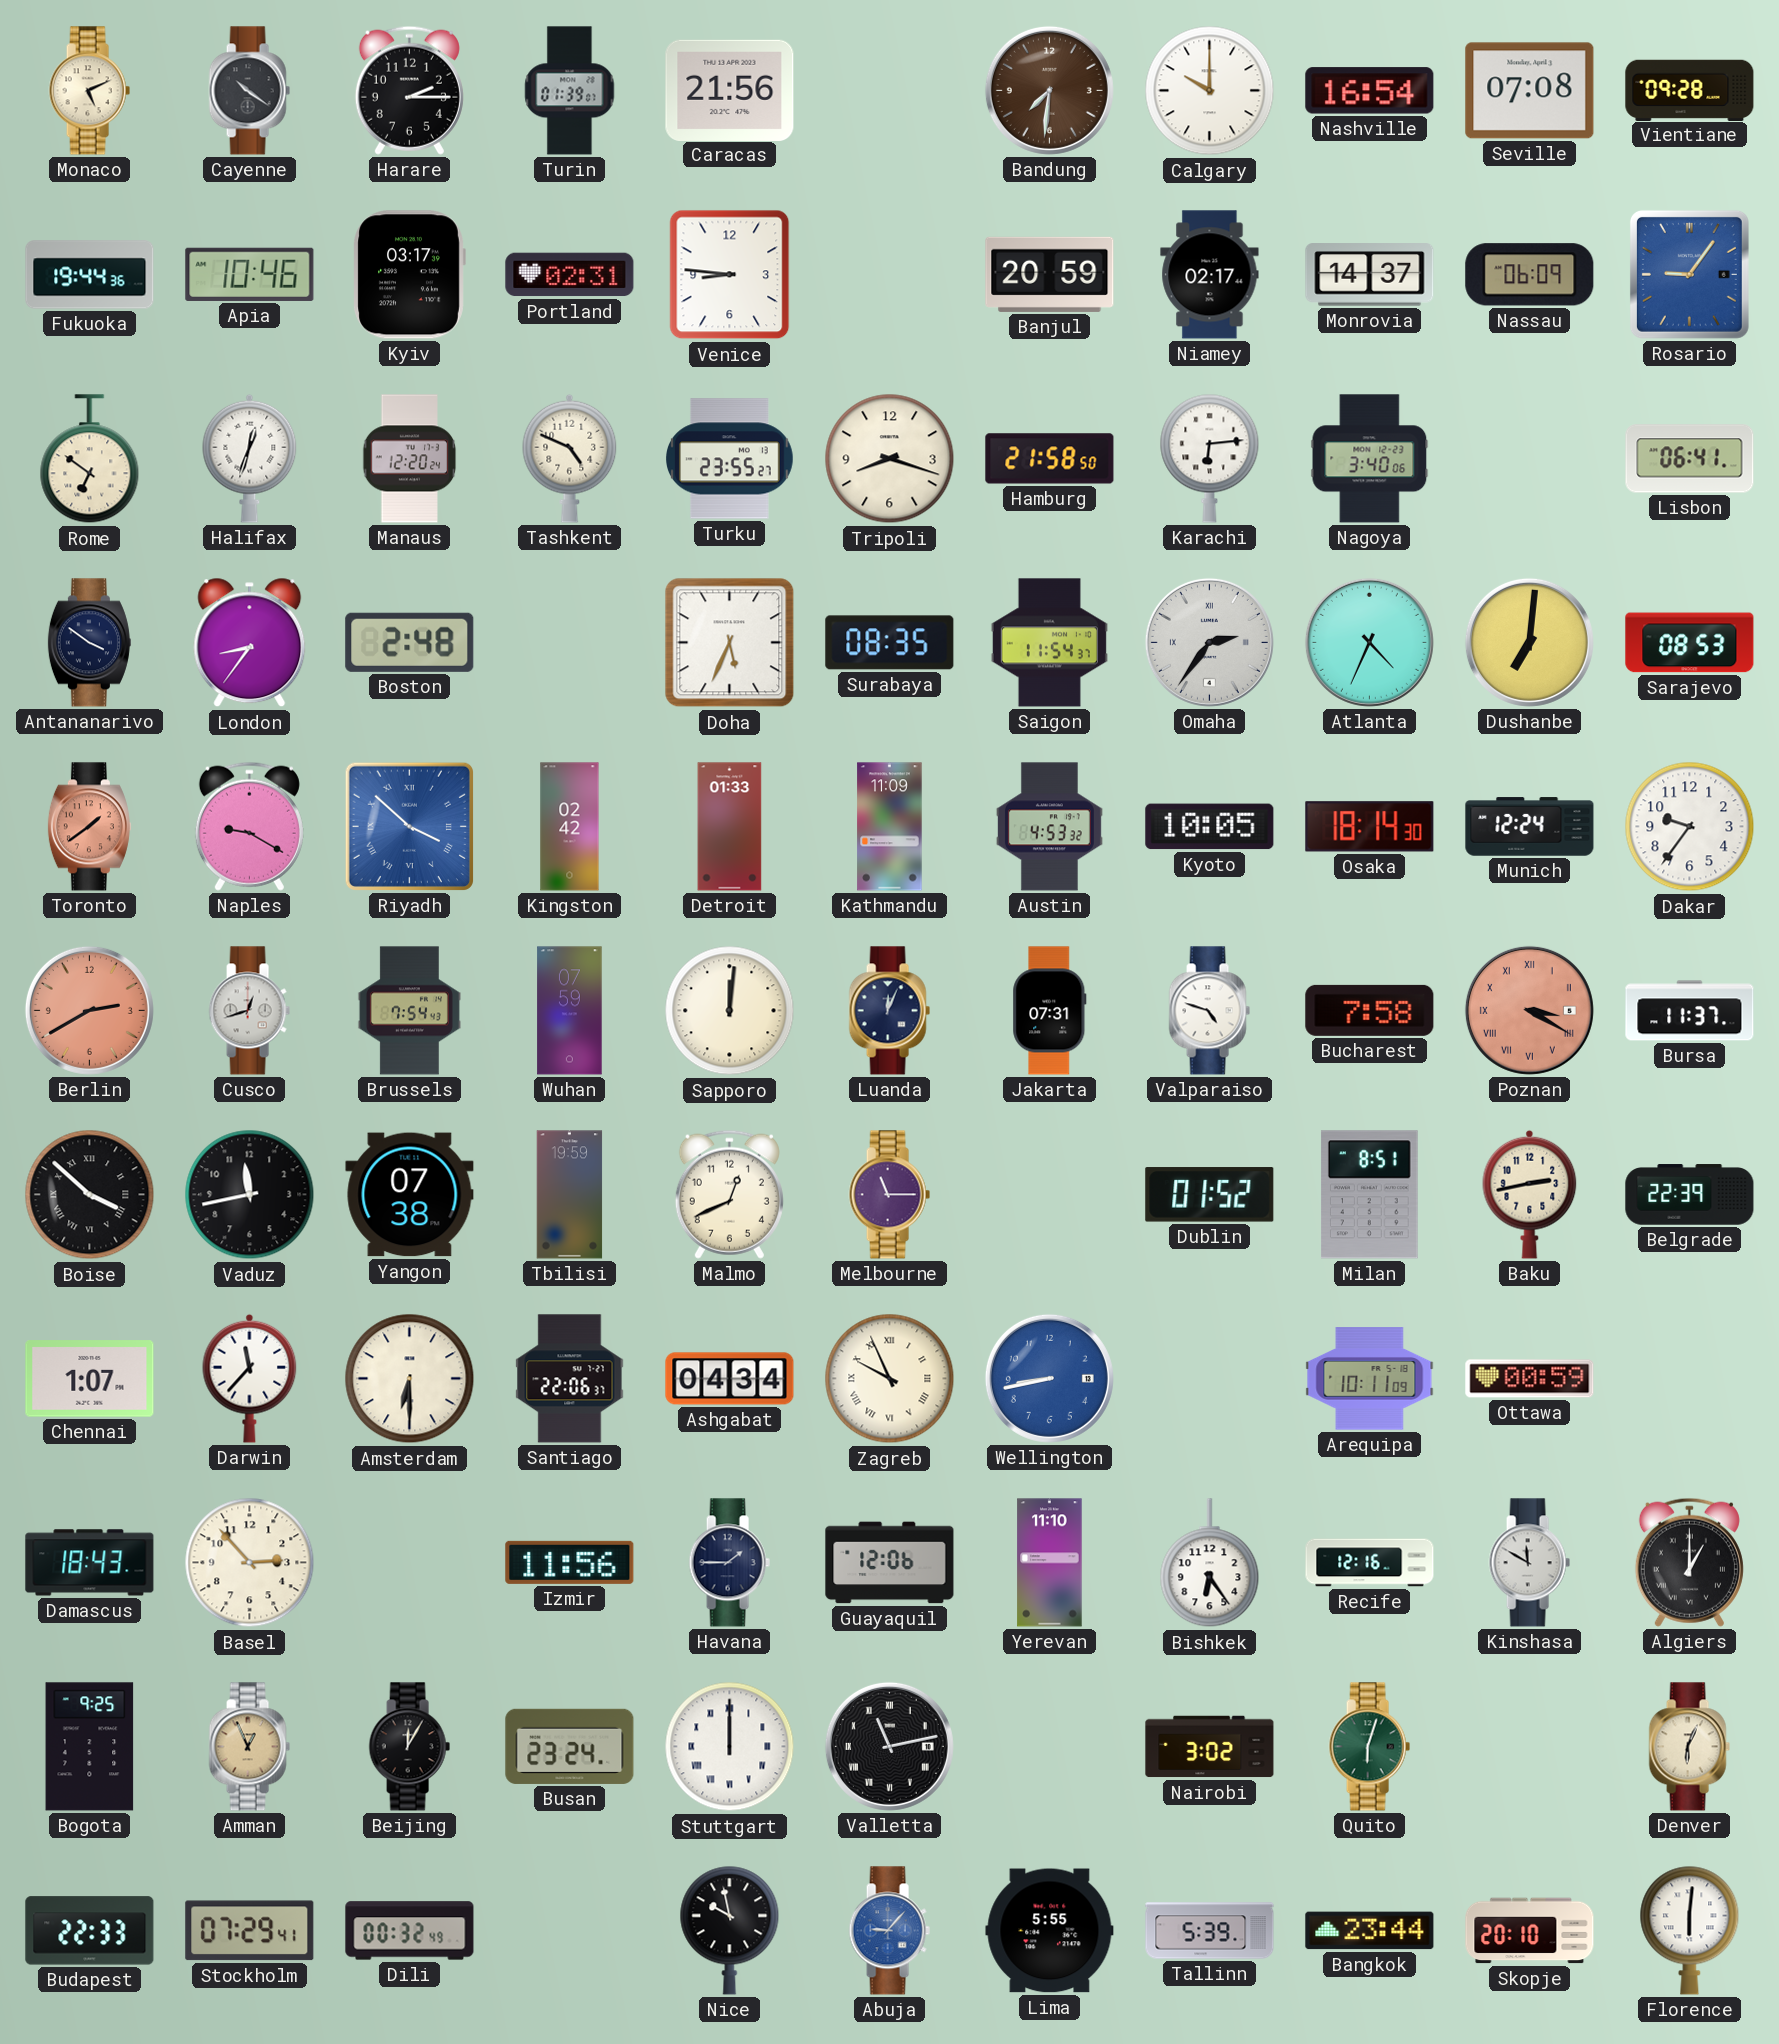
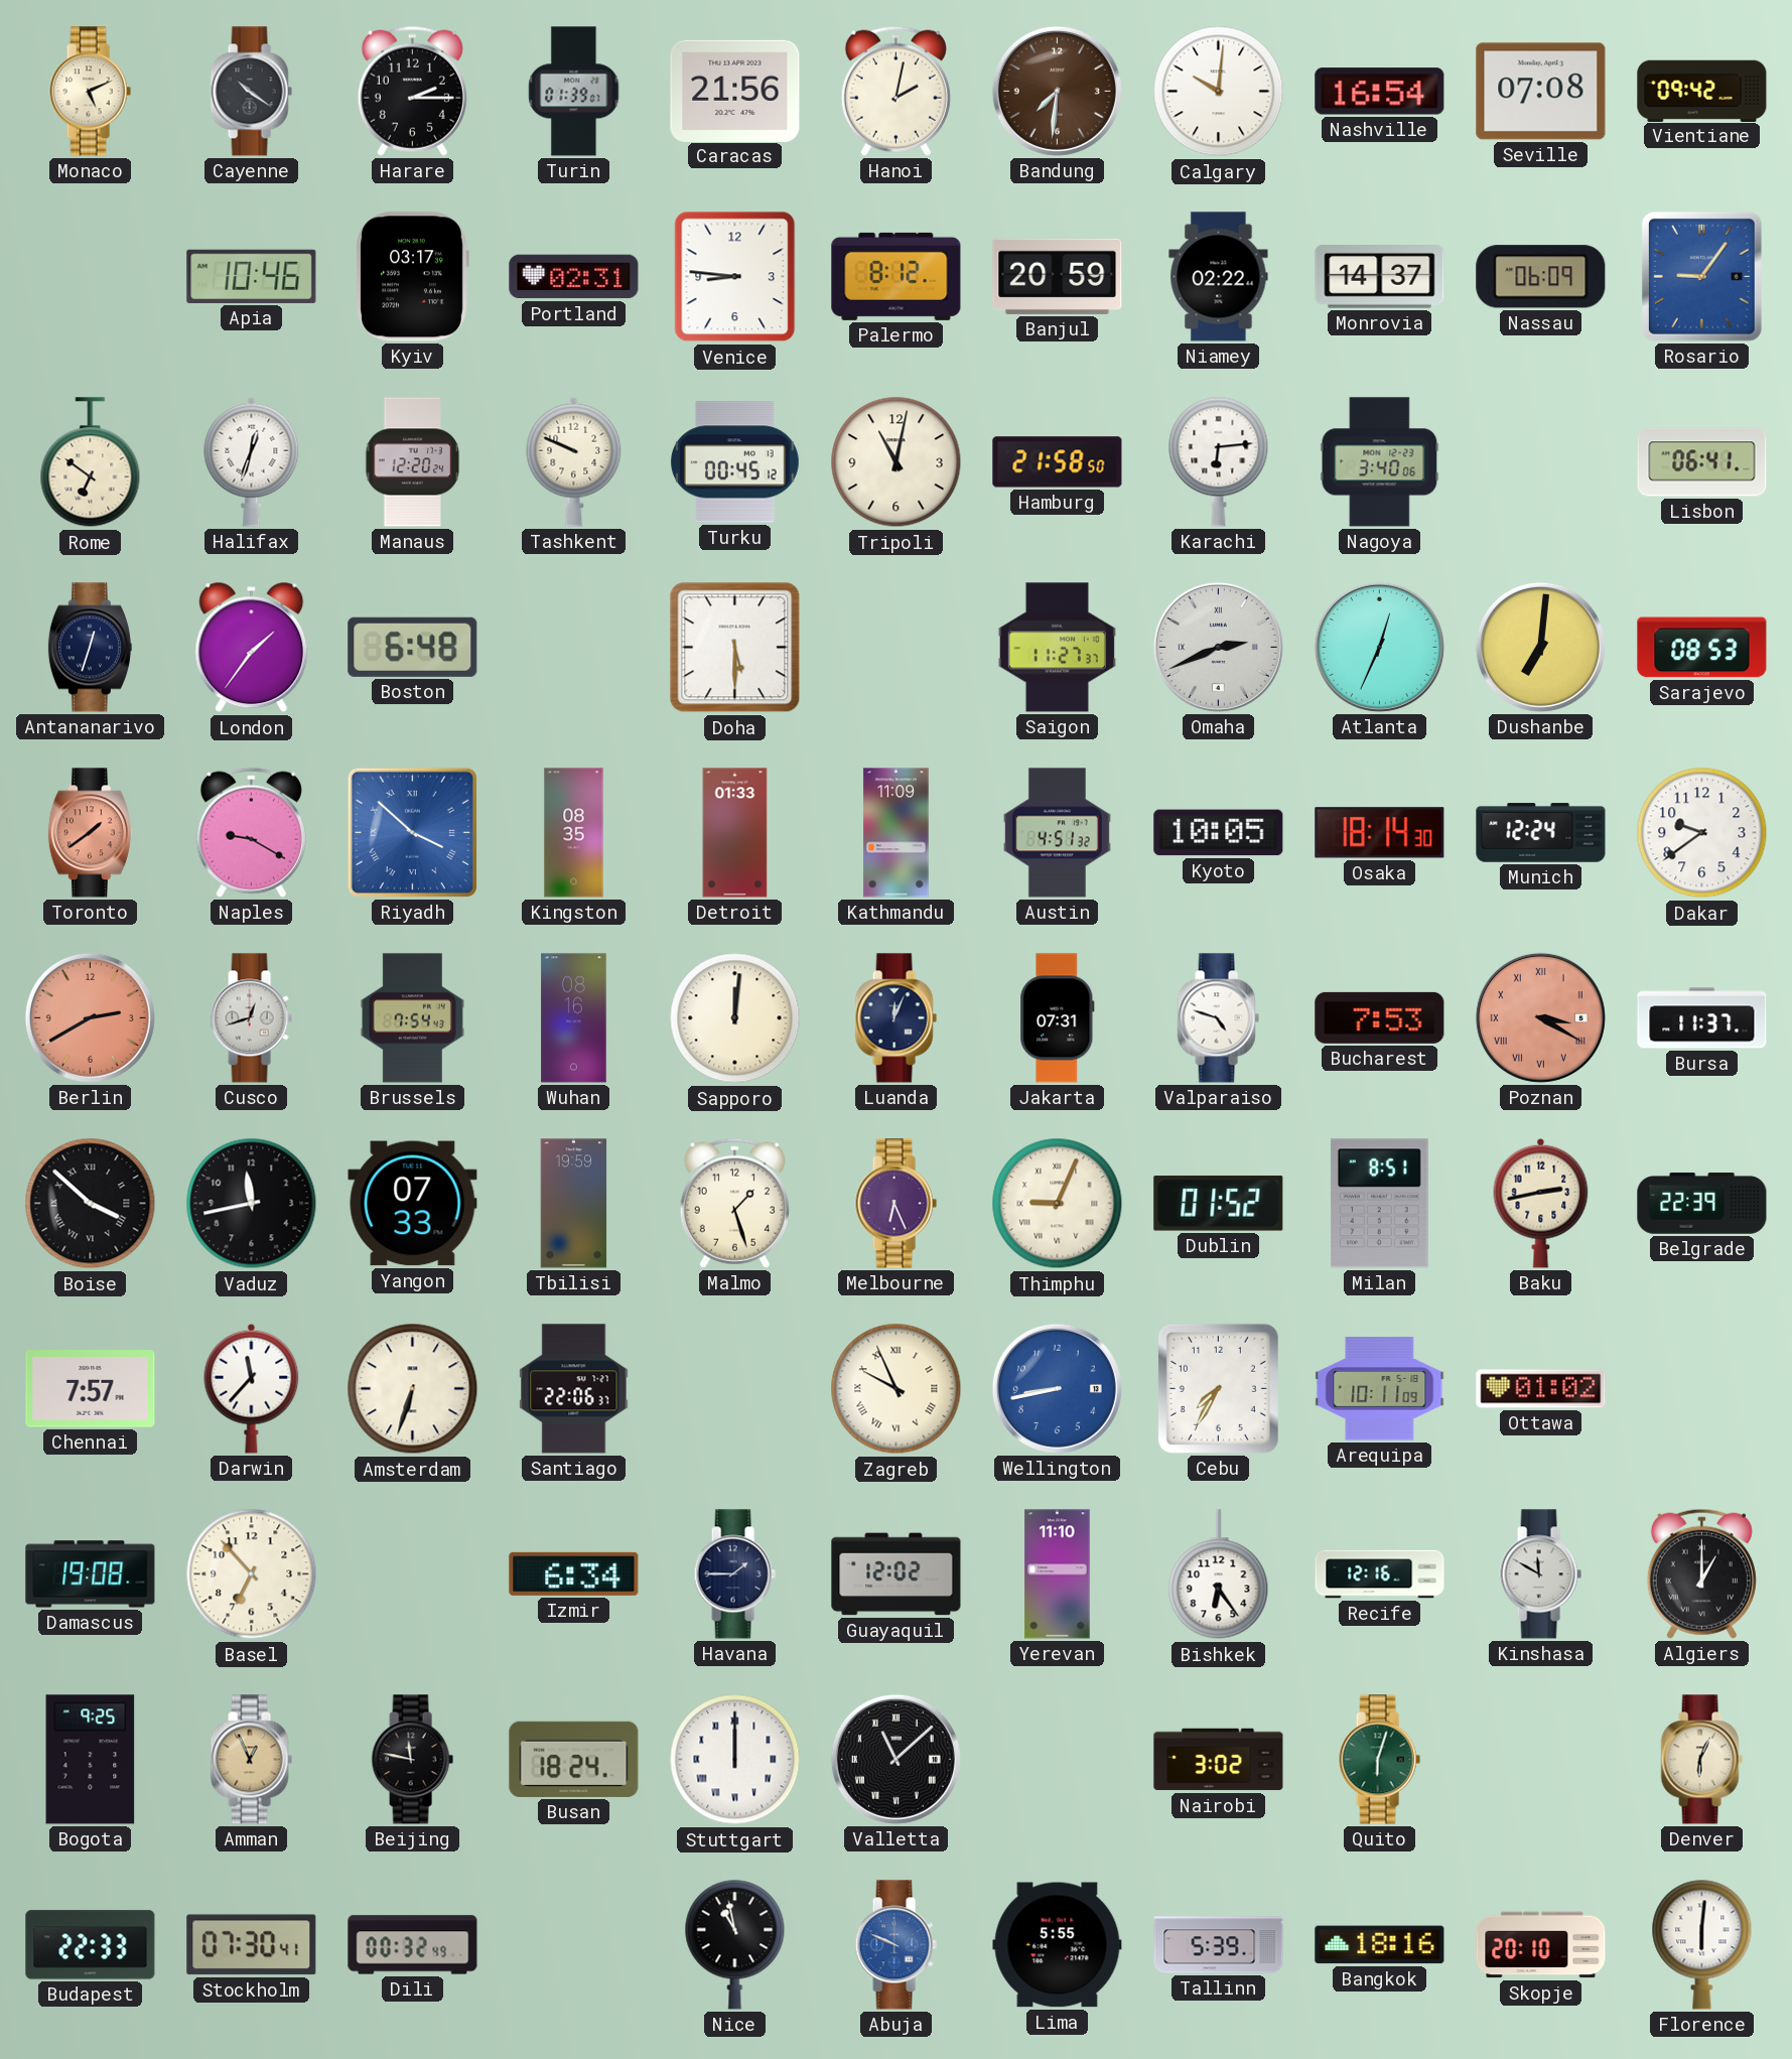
Hanoi: none -> 2:02 (895, 91)
Calgary: 10:00 -> 10:01 (1219, 92)
Vientiane: 09:28 -> 09:42 (1702, 91)
Fukuoka: 19:44 -> none (90, 275)
Palermo: none -> 8:12 (897, 276)
Niamey: 02:17 -> 02:22 (1219, 277)
Tashkent: 4:49 -> 9:49 (574, 461)
Turku: 23:55 -> 00:45 (735, 462)
Tripoli: 8:18 -> 11:02 (897, 462)
Antananarivo: 3:51 -> 12:33 (90, 648)
London: 8:36 -> 1:36 (252, 648)
Boston: 2:48 -> 6:48 (413, 647)
Doha: 5:34 -> 5:30 (735, 648)
Surabaya: 08:35 -> none (890, 643)
Saigon: 11:54 -> 11:27 (1057, 648)
Omaha: 2:36 -> 2:41 (1218, 647)
Atlanta: 4:34 -> 12:34 (1379, 647)
Kingston: 02:42 -> 08:35 (574, 833)
Austin: 4:53 -> 4:51 (1057, 833)
Dakar: 9:36 -> 9:39 (1702, 833)
Wuhan: 07:59 -> 08:16 (574, 1018)
Bucharest: 7:58 -> 7:53 (1380, 1017)
Yangon: 07:38 -> 07:33 (413, 1204)
Malmo: 12:41 -> 1:27 (734, 1203)
Melbourne: 11:15 -> 6:26 (895, 1204)
Thimphu: none -> 9:04 (1058, 1204)
Chennai: 1:07 -> 7:57 (91, 1389)
Amsterdam: 6:30 -> 6:33 (413, 1389)
Ashgabat: 04:34 -> none (730, 1379)
Cebu: none -> 7:35 (1218, 1388)
Ottawa: 00:59 -> 01:02 (1541, 1389)
Damascus: 18:43 -> 19:08 (91, 1574)
Basel: 2:53 -> 6:53 (252, 1574)
Izmir: 11:56 -> 6:34 (574, 1573)
Guayaquil: 12:06 -> 12:02 (897, 1574)
Beijing: 12:05 -> 11:47 (412, 1760)
Busan: 23:24 -> 18:24 (574, 1759)
Valletta: 11:13 -> 11:08 (895, 1759)
Stockholm: 07:29 -> 07:30 (252, 1945)
Nice: 9:58 -> 10:58 (735, 1944)
Abuja: 9:07 -> 9:49 (895, 1945)
Bangkok: 23:44 -> 18:16 (1380, 1945)
